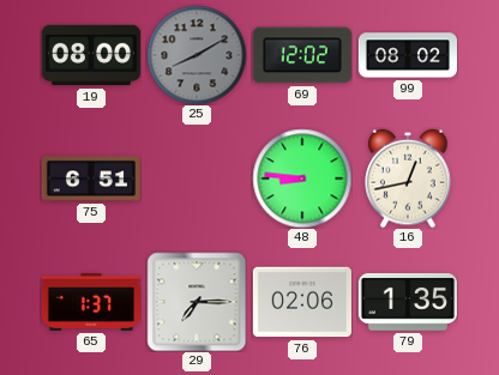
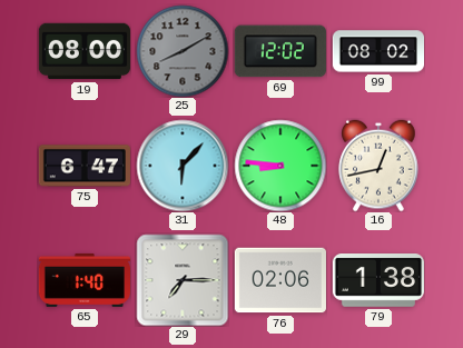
75: 6:51 -> 6:47 (85, 166)
31: none -> 6:07 (183, 166)
65: 1:37 -> 1:40 (83, 280)
79: 1:35 -> 1:38 (378, 281)
